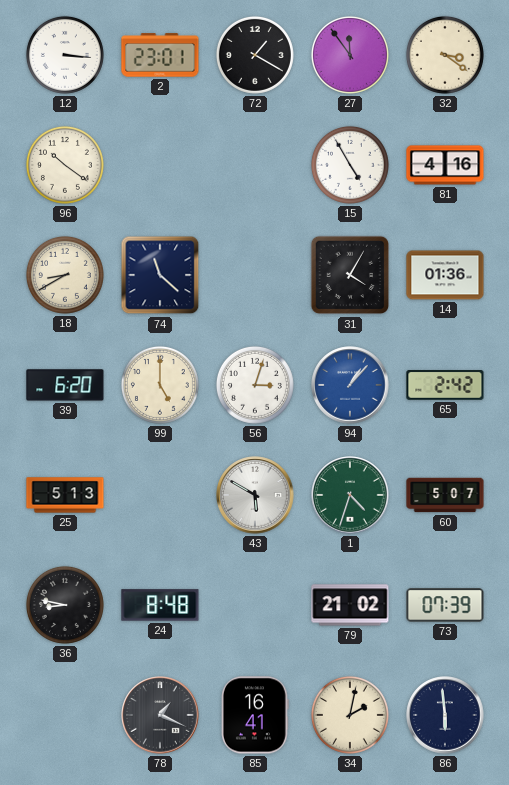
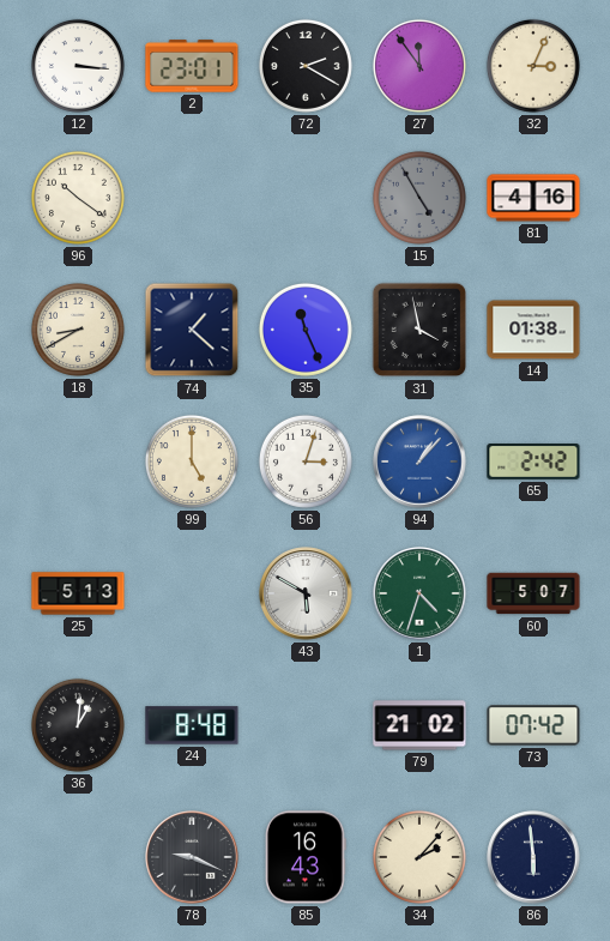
72: 1:20 -> 2:20 (306, 66)
32: 3:21 -> 3:04 (533, 66)
15 dial: white -> grey (419, 198)
74: 11:22 -> 1:22 (192, 330)
35: none -> 11:26 (306, 330)
31: 4:05 -> 3:58 (419, 330)
14: 01:36 -> 01:38 (533, 330)
39: 6:20 -> none (65, 385)
36: 8:47 -> 1:01 (78, 725)
73: 07:39 -> 07:42 (533, 725)
78: 1:19 -> 9:19 (192, 857)
85: 16:41 -> 16:43 (307, 857)
34: 2:02 -> 2:07 (419, 857)
